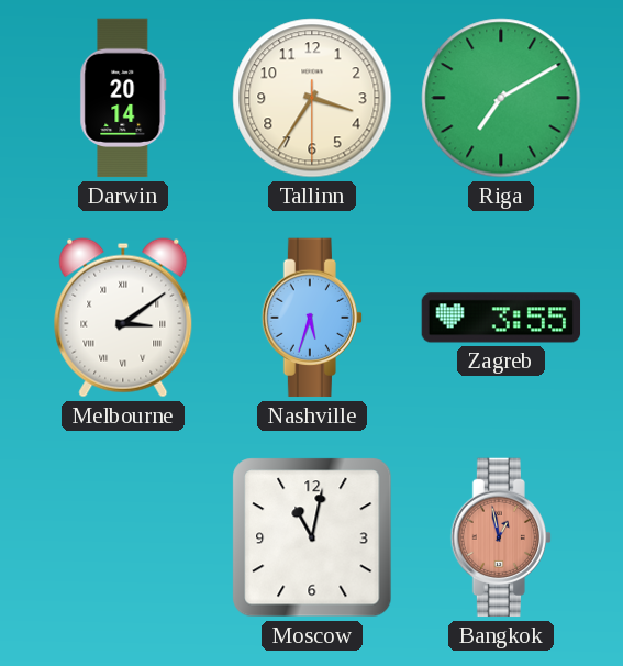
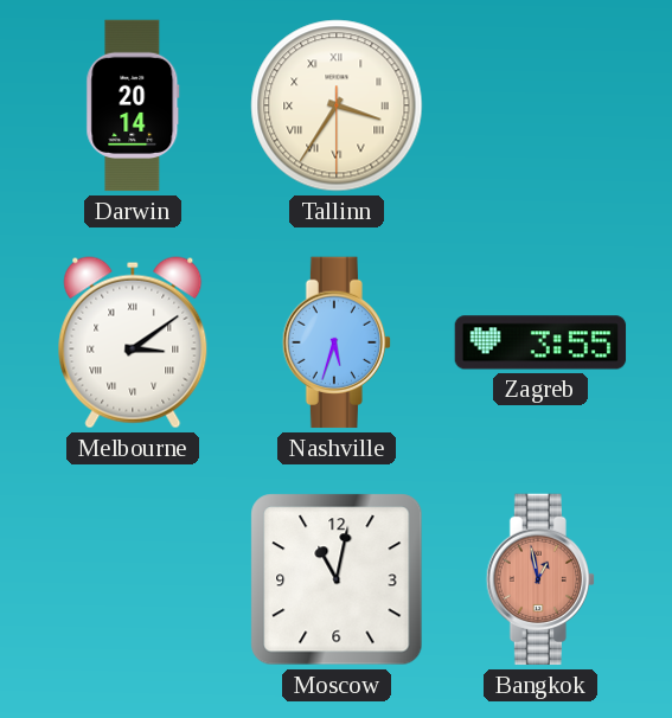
Tallinn numerals: Arabic -> Roman (337, 105)
Riga: 7:10 -> none (501, 98)
